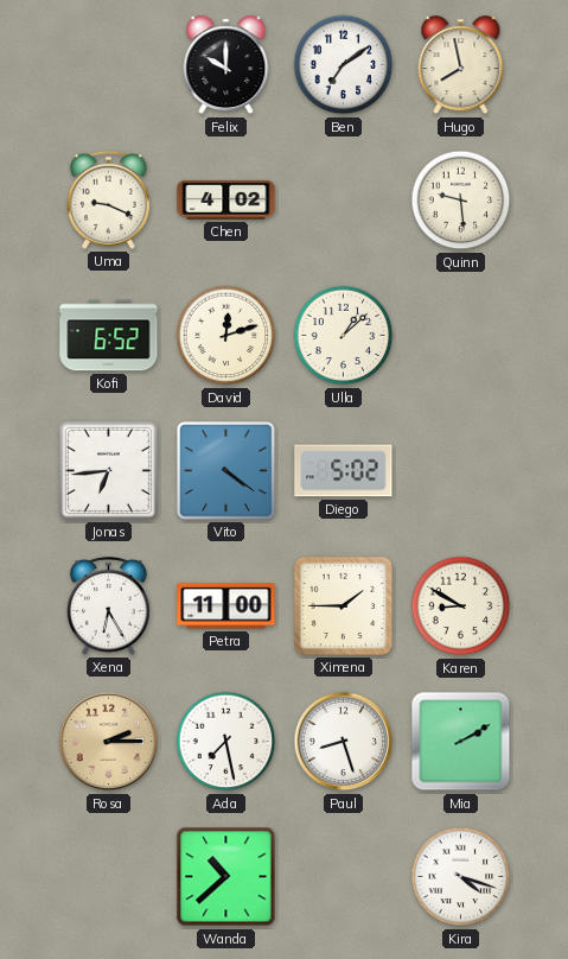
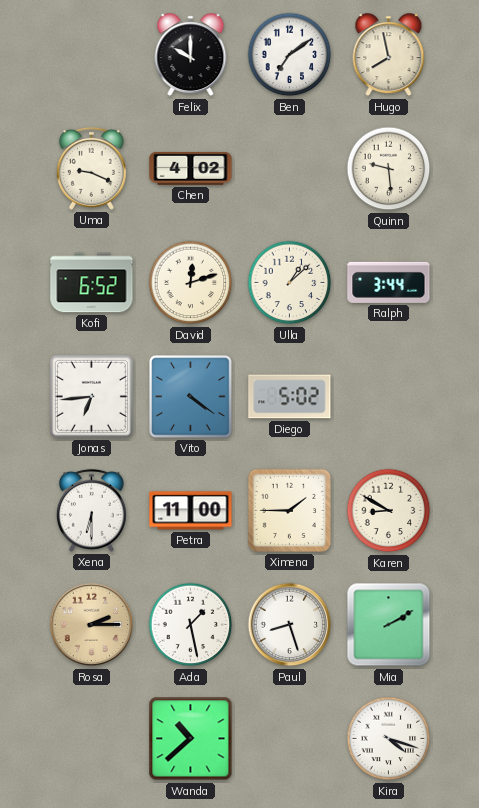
Ralph: none -> 3:44 (389, 282)
Xena: 6:25 -> 6:30 (91, 510)
Ada: 7:28 -> 1:28 (191, 625)
